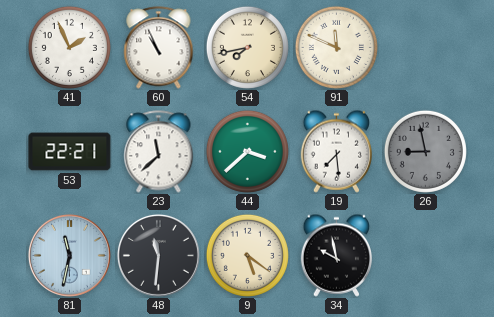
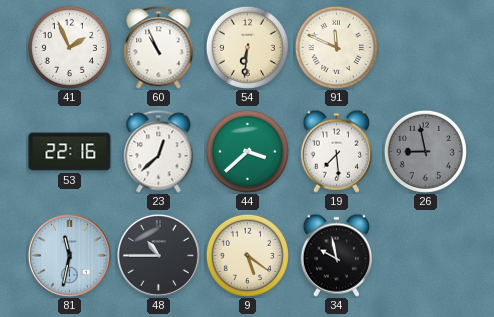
54: 7:43 -> 6:31 (247, 47)
53: 22:21 -> 22:16 (70, 152)
23: 11:38 -> 12:38 (159, 152)
48: 11:31 -> 10:45 (158, 255)
